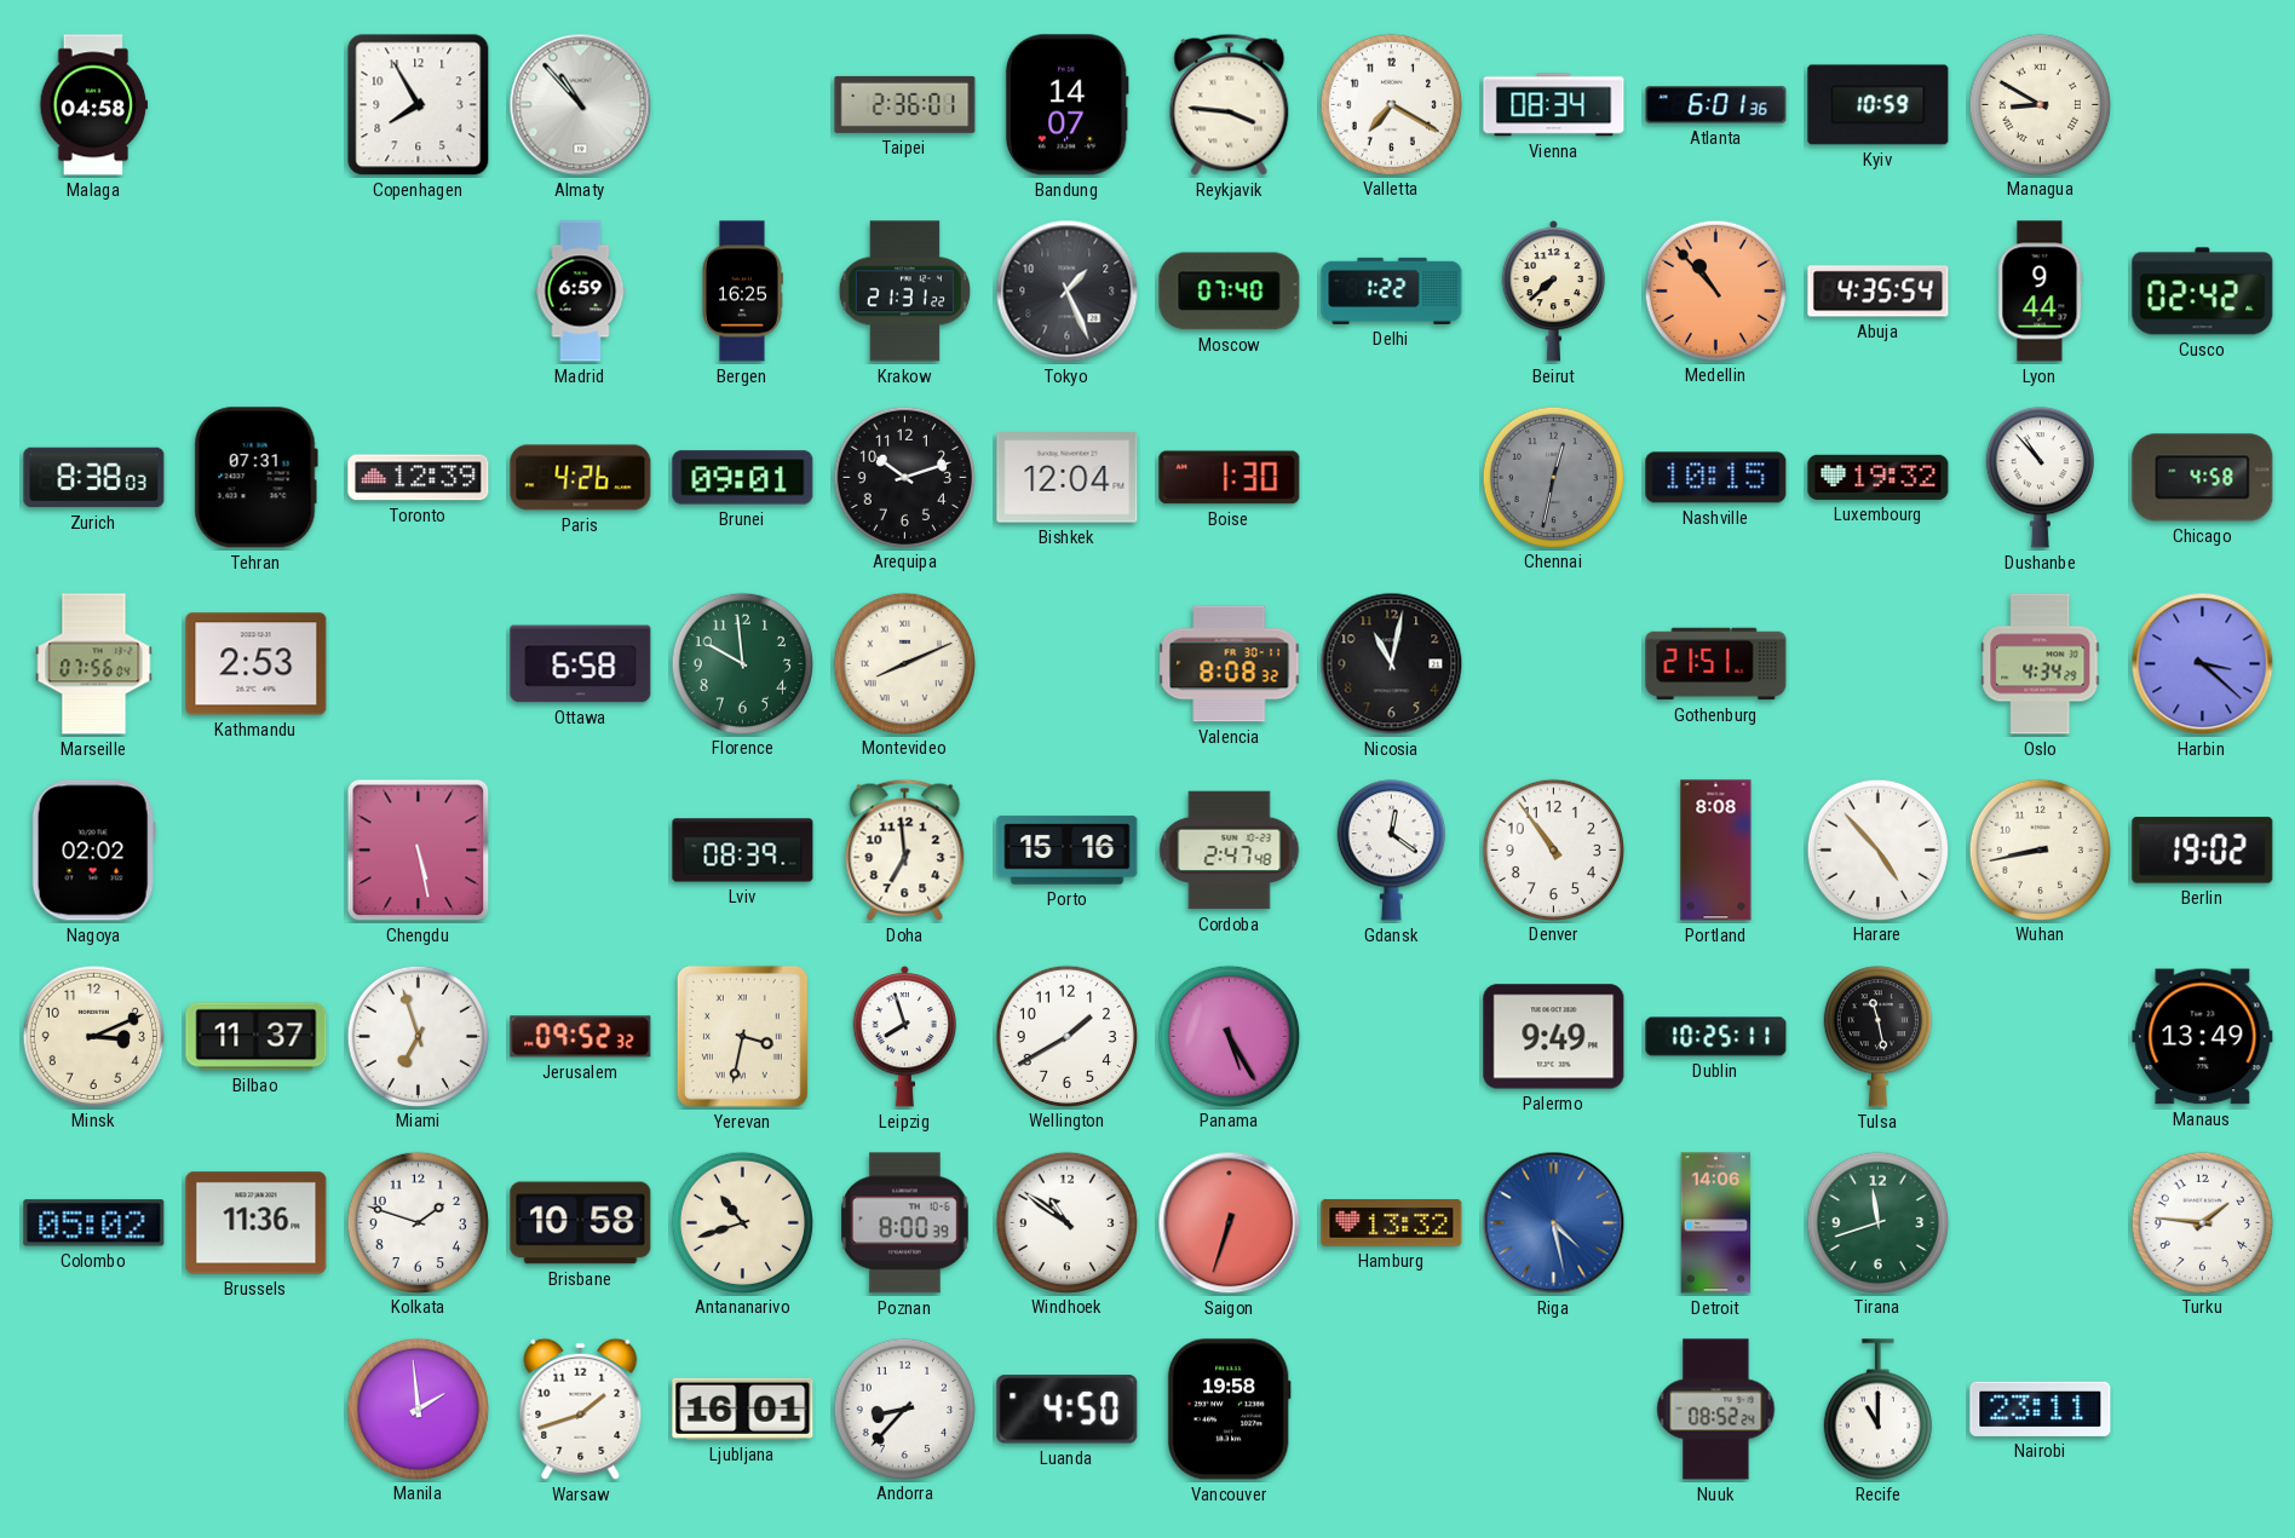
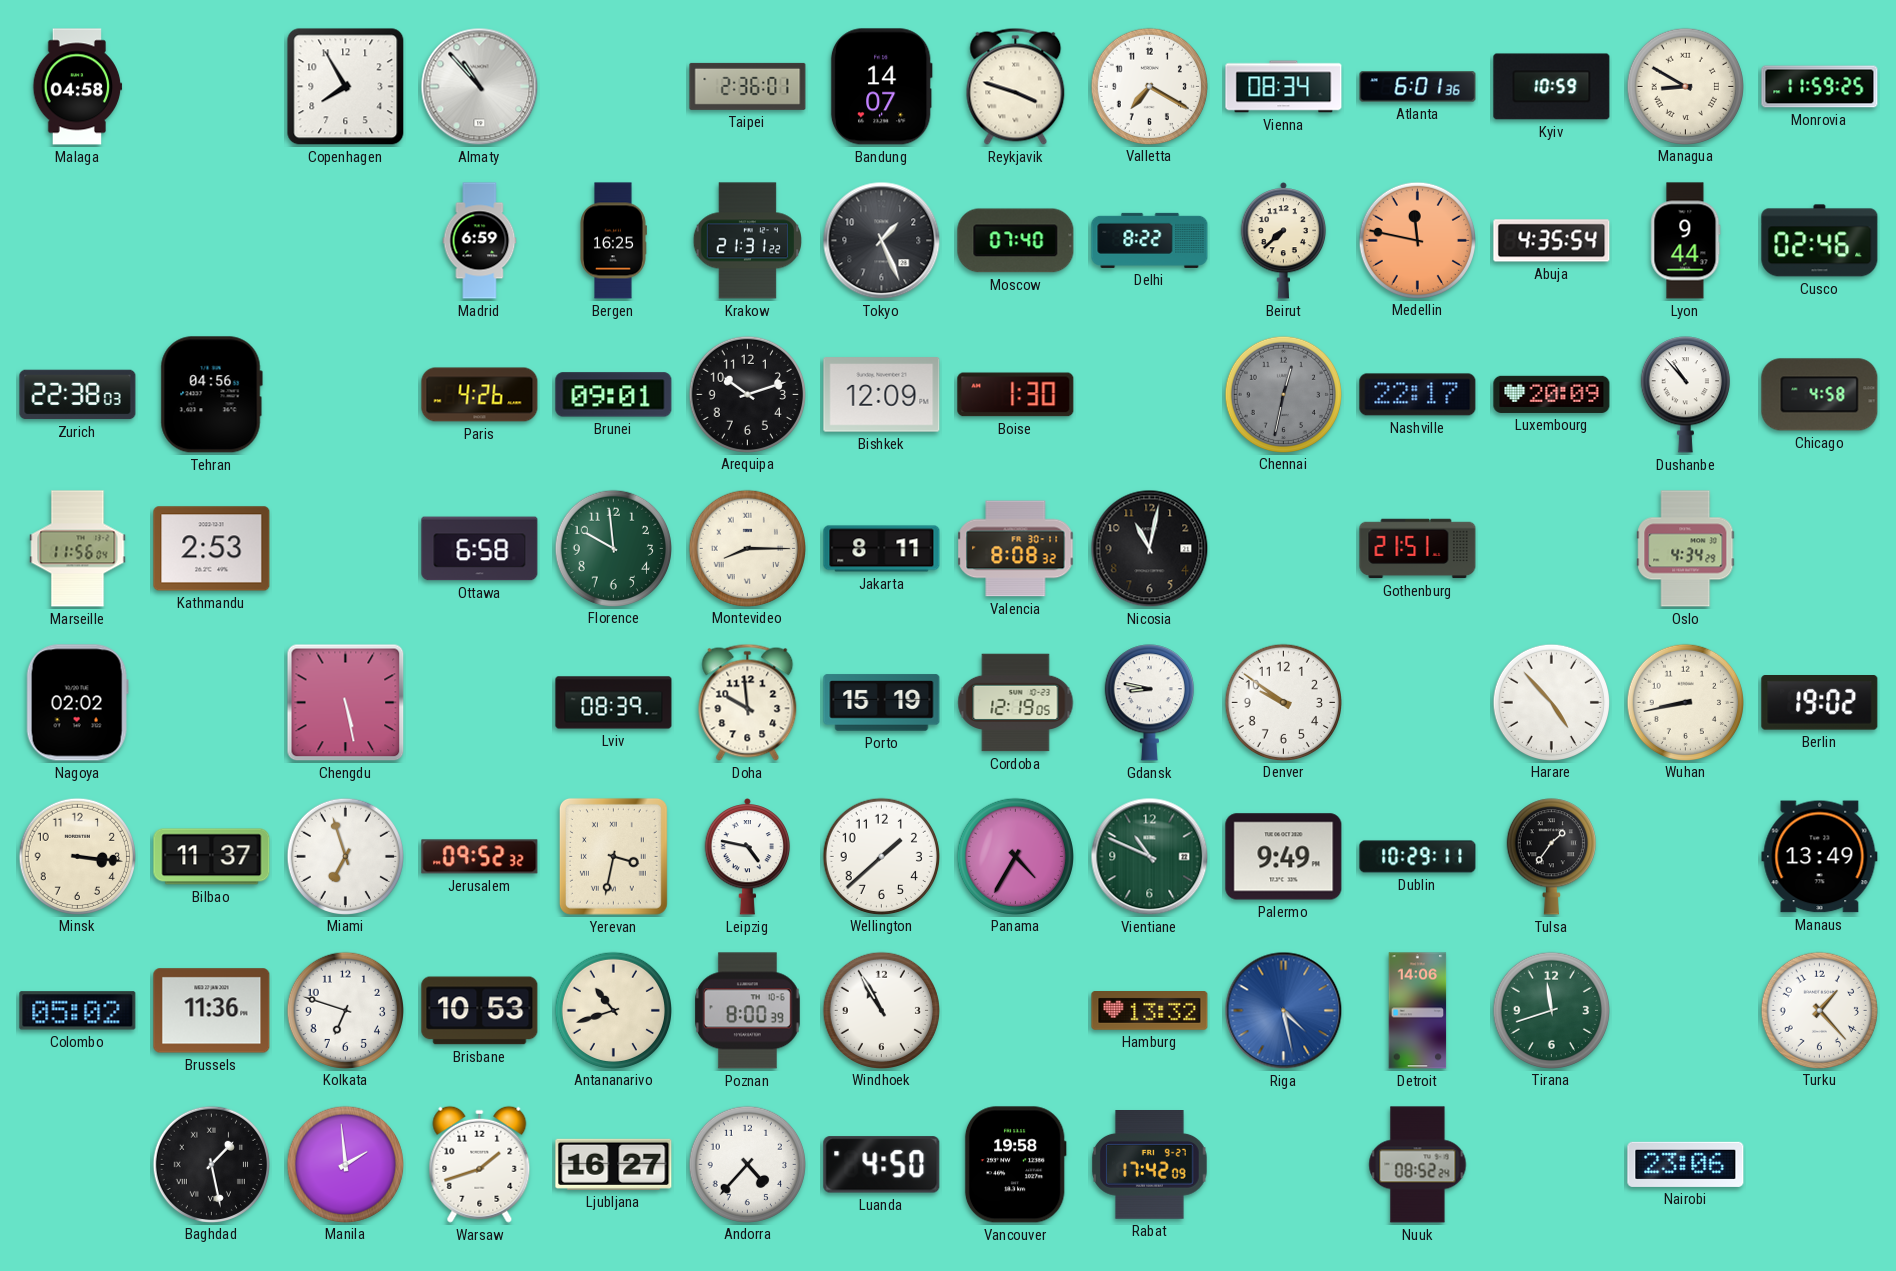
Reykjavik: 3:46 -> 3:48 (1016, 86)
Monrovia: none -> 11:59 (1820, 87)
Delhi: 1:22 -> 8:22 (1150, 240)
Medellin: 10:53 -> 11:47 (1417, 240)
Cusco: 02:42 -> 02:46 (1820, 241)
Zurich: 8:38 -> 22:38 (78, 395)
Tehran: 07:31 -> 04:56 (211, 395)
Toronto: 12:39 -> none (419, 478)
Bishkek: 12:04 -> 12:09 (882, 395)
Nashville: 10:15 -> 22:17 (1418, 395)
Luxembourg: 19:32 -> 20:09 (1552, 394)
Marseille: 07:56 -> 11:56 (78, 549)
Montevideo: 8:11 -> 8:15 (747, 548)
Jakarta: none -> 8:11 (882, 549)
Harbin: 3:22 -> none (2203, 664)
Doha: 6:59 -> 9:59 (748, 702)
Porto: 15:16 -> 15:19 (882, 703)
Cordoba: 2:47 -> 12:19 (1016, 703)
Gdansk: 12:21 -> 8:47 (1149, 703)
Denver: 10:54 -> 9:51 (1283, 702)
Portland: 8:08 -> none (1716, 851)
Minsk: 3:11 -> 3:16 (77, 856)
Leipzig: 7:57 -> 4:47 (748, 857)
Wellington: 1:40 -> 1:38 (881, 856)
Panama: 5:25 -> 4:35 (1015, 856)
Vientiane: none -> 10:49 (1150, 857)
Dublin: 10:25 -> 10:29 (1418, 857)
Tulsa: 11:28 -> 1:36 (1551, 857)
Kolkata: 1:48 -> 6:48 (345, 1010)
Brisbane: 10:58 -> 10:53 (480, 1011)
Windhoek: 10:51 -> 10:55 (881, 1010)
Saigon: 6:33 -> none (1230, 1223)
Turku: 1:46 -> 1:23 (1819, 1010)
Baghdad: none -> 1:28 (211, 1164)
Ljubljana: 16:01 -> 16:27 (614, 1164)
Andorra: 8:37 -> 4:37 (747, 1164)
Rabat: none -> 17:42 (1150, 1165)
Recife: 11:00 -> none (1877, 1410)
Nairobi: 23:11 -> 23:06 (1686, 1164)
